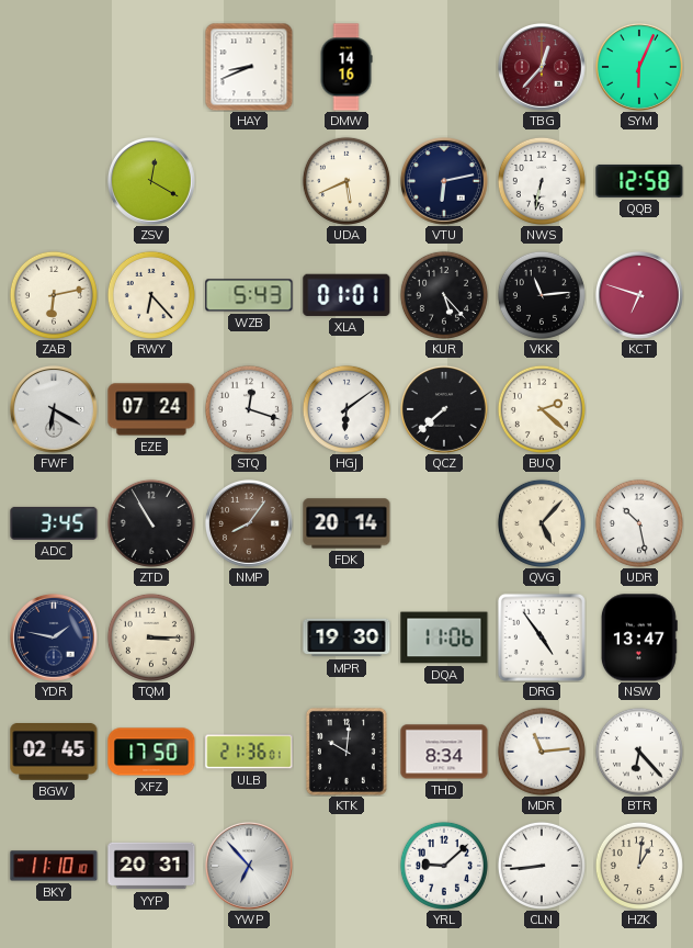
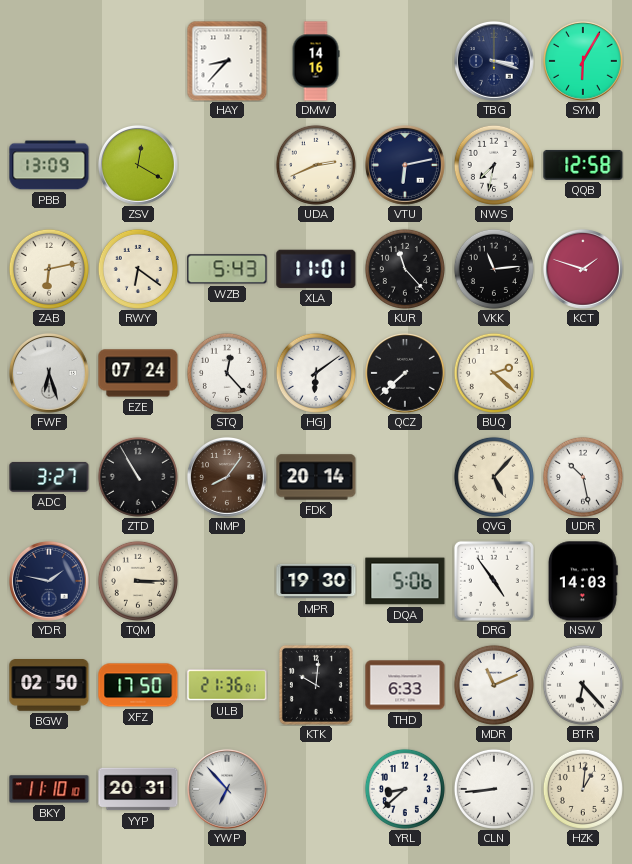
HAY: 8:41 -> 8:37 (227, 61)
TBG: 12:37 -> 3:18 (494, 61)
TBG dial: burgundy -> navy (494, 61)
SYM: 6:04 -> 6:05 (583, 61)
PBB: none -> 13:09 (49, 165)
UDA: 5:41 -> 2:41 (316, 165)
NWS: 6:32 -> 7:32 (494, 165)
RWY: 6:23 -> 6:21 (138, 269)
XLA: 01:01 -> 11:01 (316, 269)
KUR: 5:23 -> 11:23 (405, 269)
KCT: 6:48 -> 1:48 (583, 269)
FWF: 6:20 -> 6:27 (49, 373)
STQ: 12:18 -> 12:23 (227, 373)
ADC: 3:45 -> 3:27 (49, 477)
DQA: 11:06 -> 5:06 (405, 581)
NSW: 13:47 -> 14:03 (583, 581)
BGW: 02:45 -> 02:50 (49, 686)
THD: 8:34 -> 6:33 (405, 685)
MDR: 11:14 -> 11:11 (494, 685)
YRL: 9:08 -> 8:38 (405, 789)
